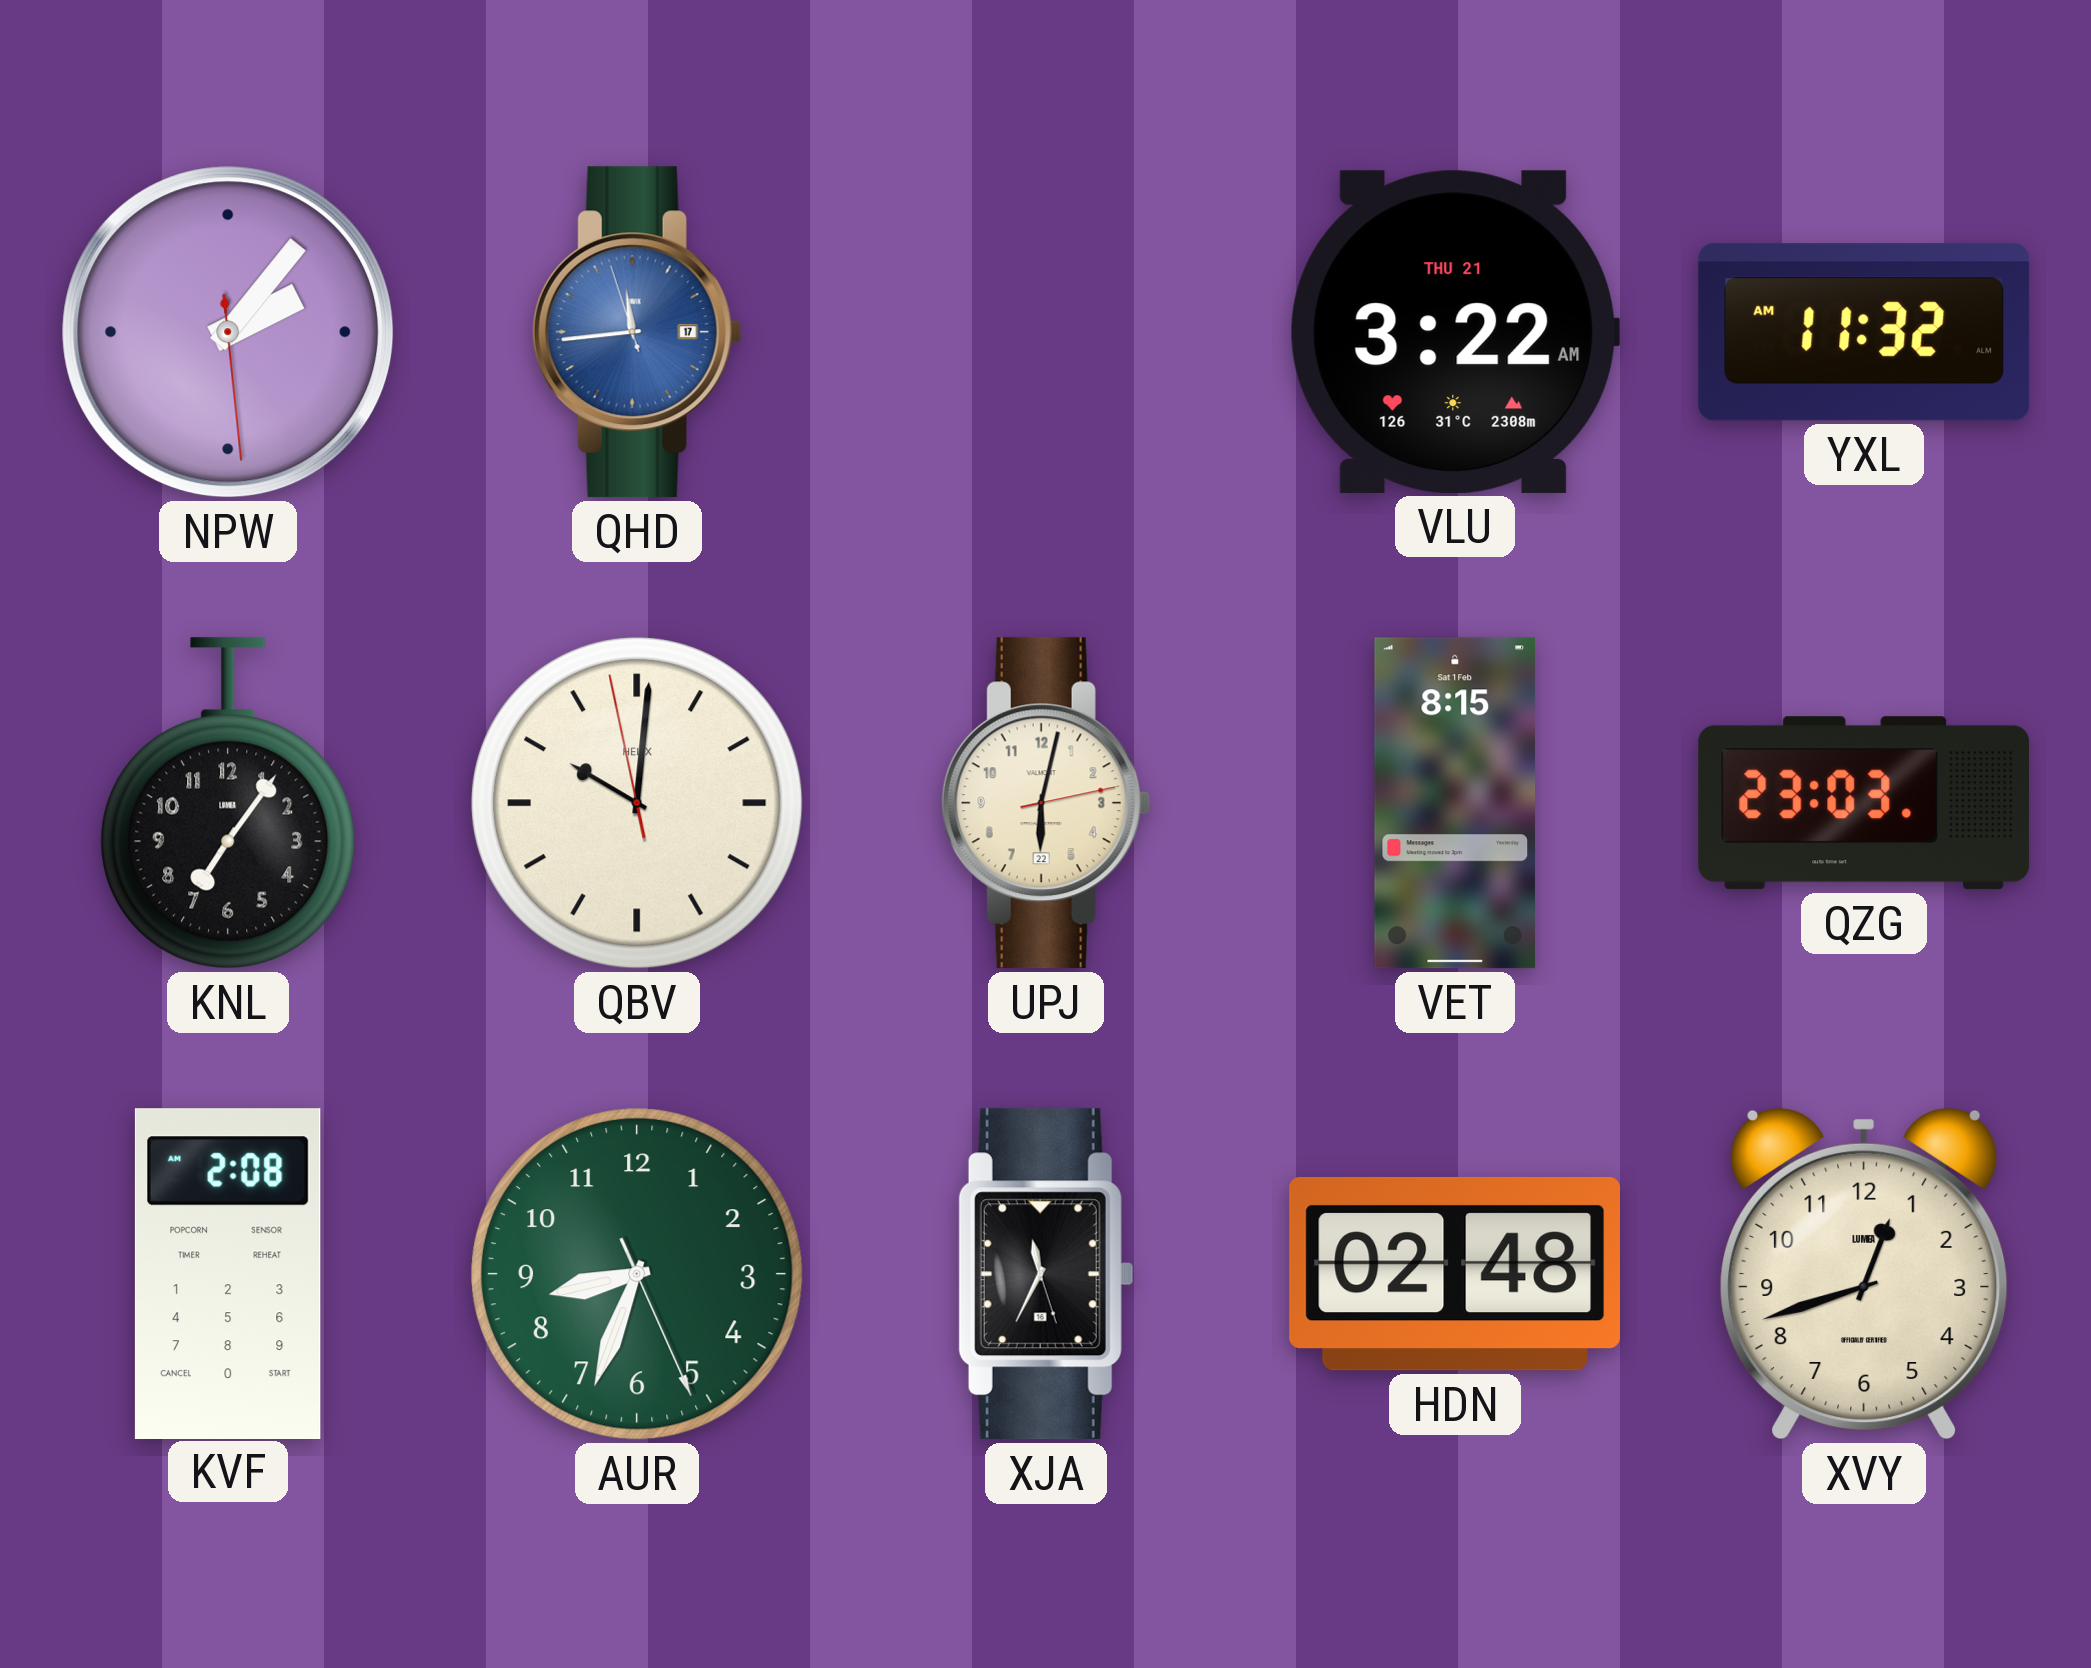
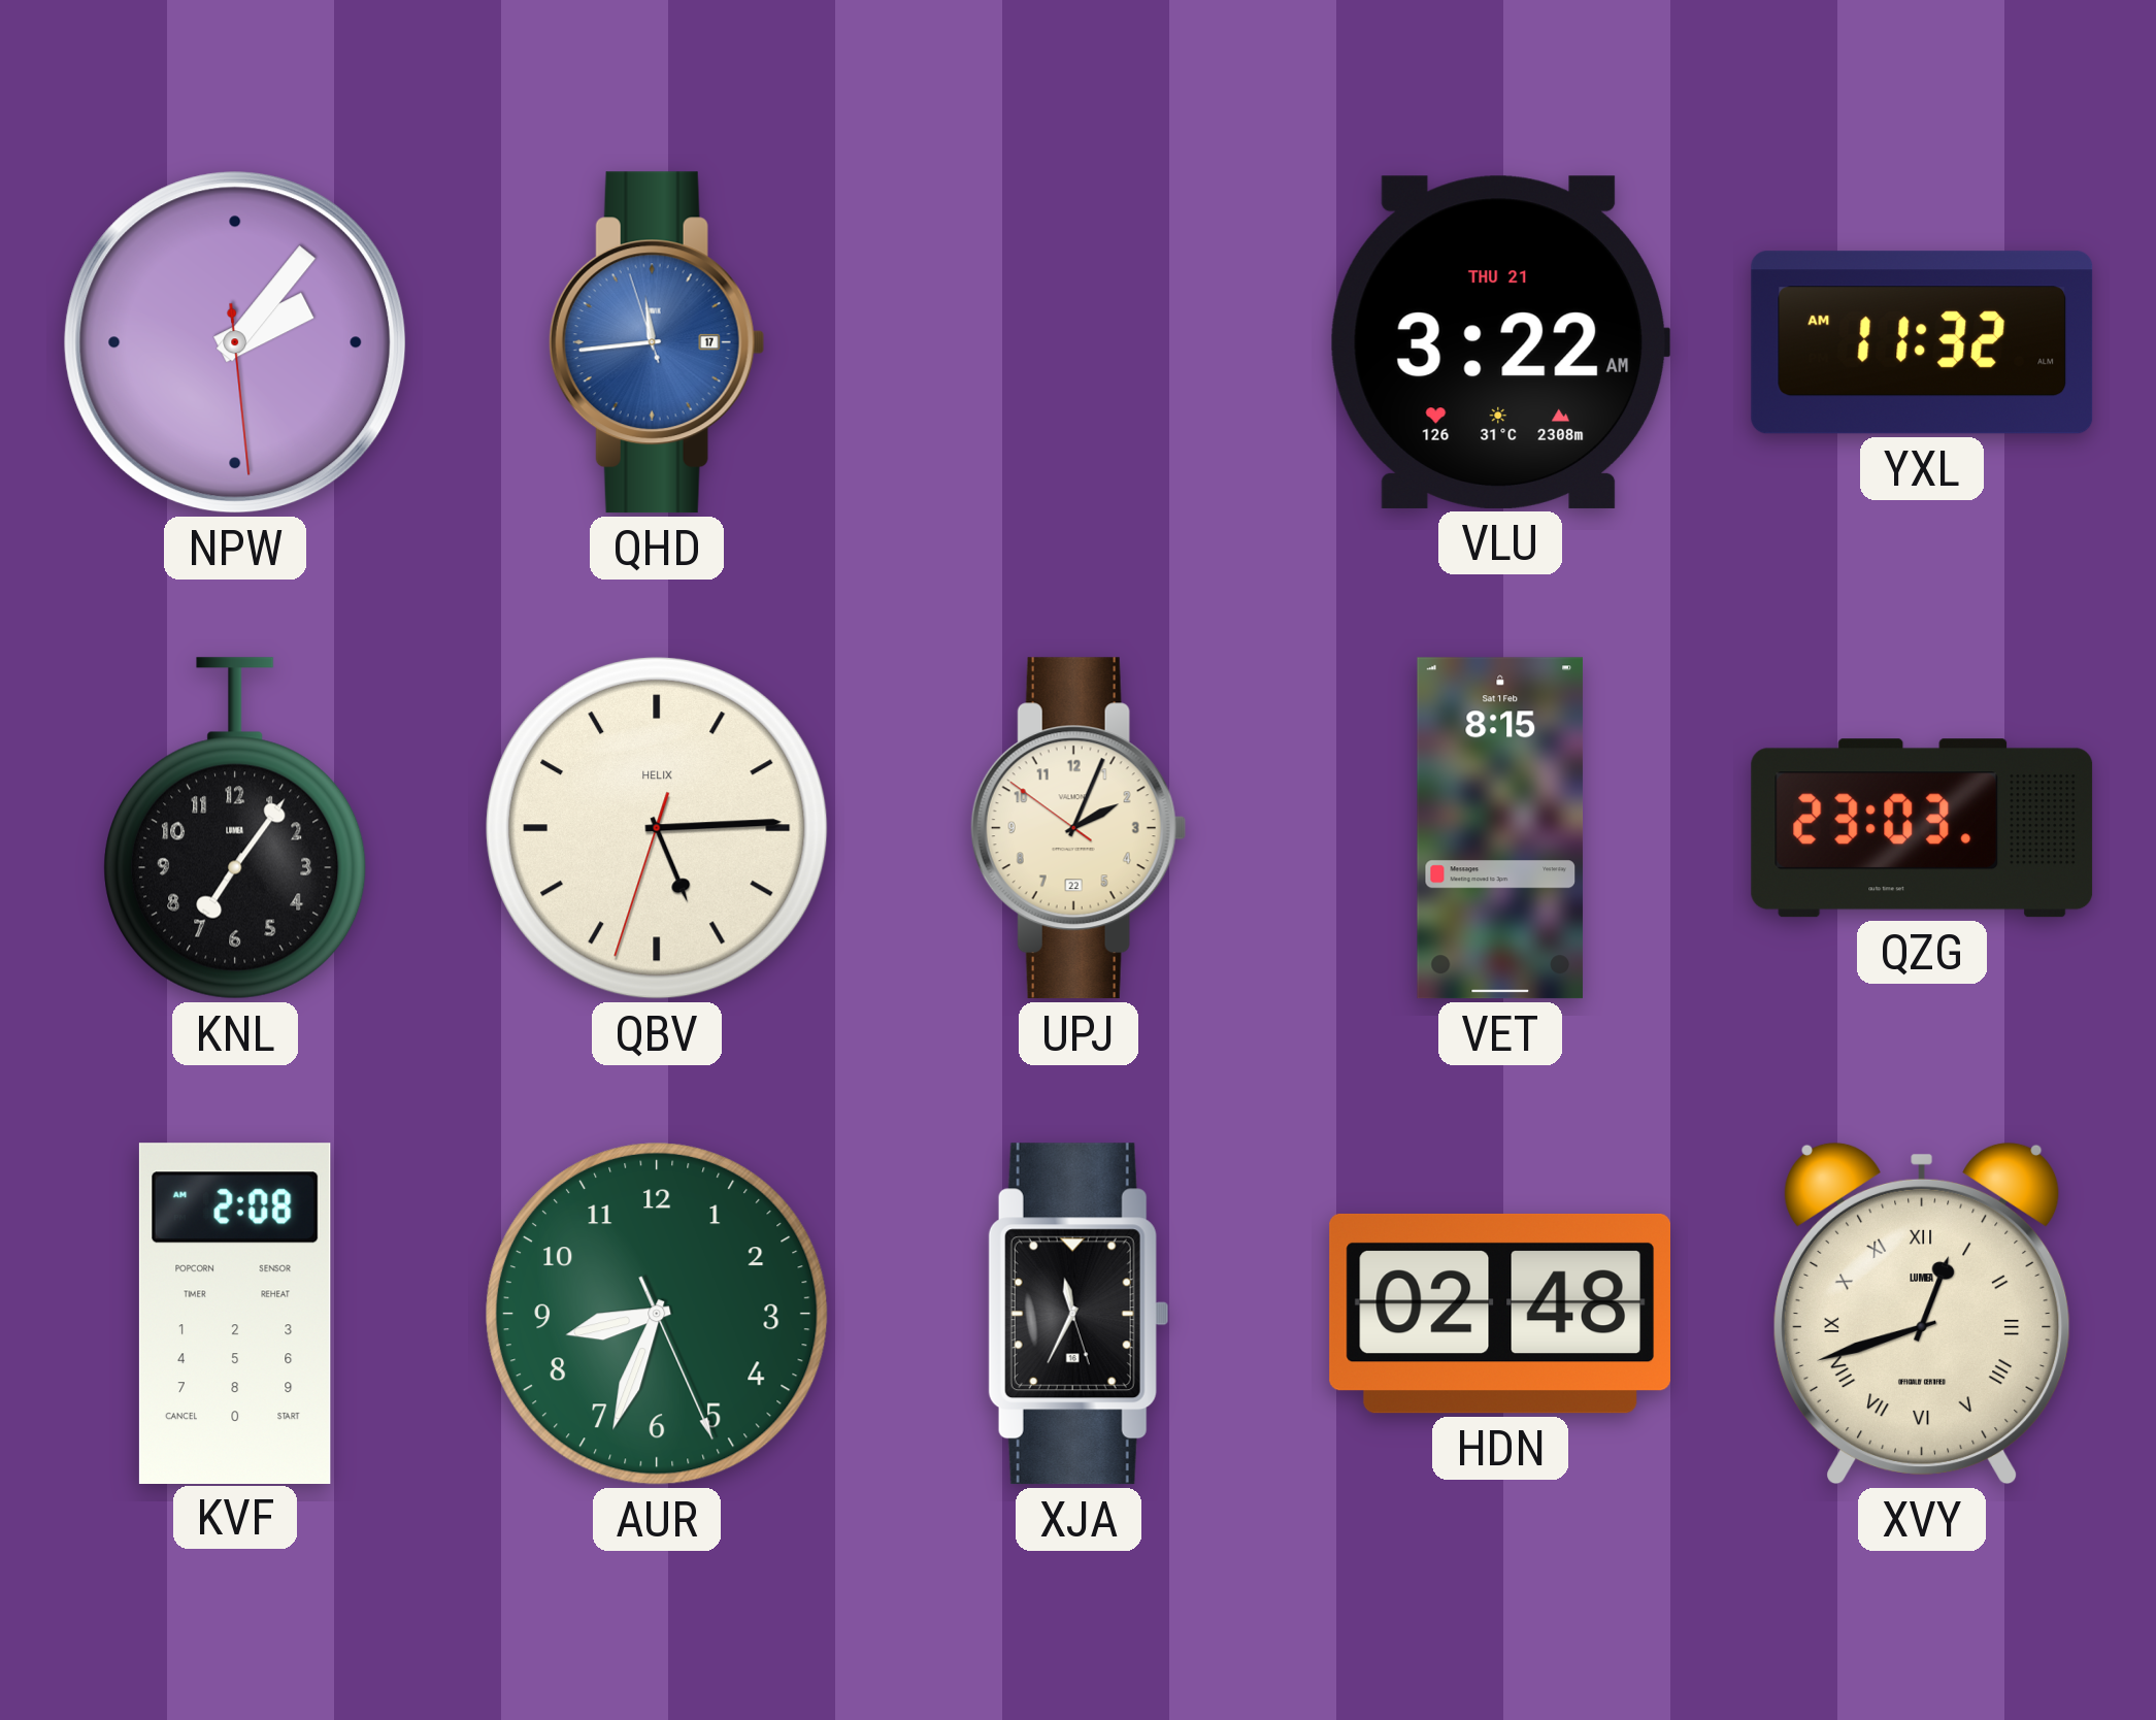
QBV: 10:00 -> 5:14 (657, 828)
UPJ: 6:02 -> 2:03 (1079, 828)
XVY numerals: Arabic -> Roman (1922, 1314)
